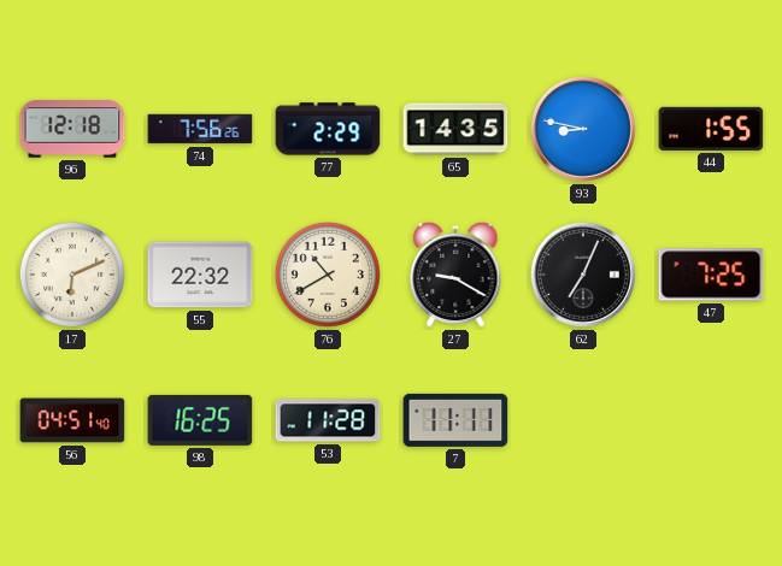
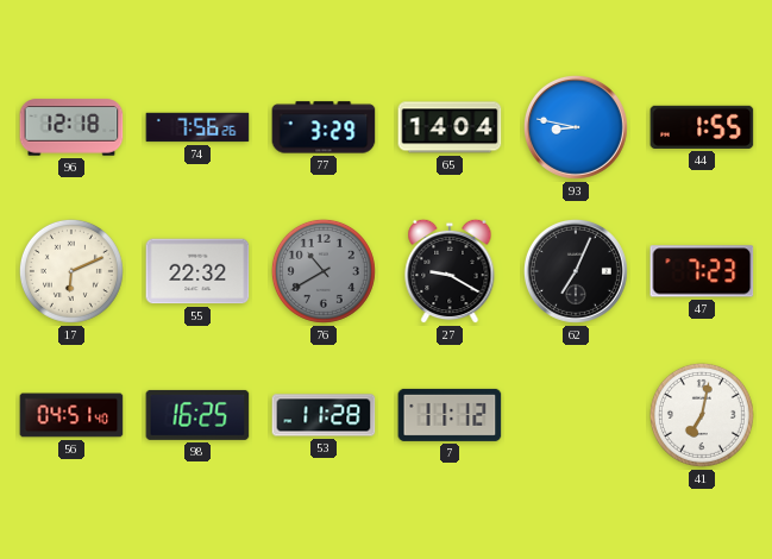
77: 2:29 -> 3:29 (324, 127)
65: 14:35 -> 14:04 (450, 127)
76 dial: cream -> grey (324, 271)
47: 7:25 -> 7:23 (702, 271)
7: 11:11 -> 11:12 (450, 415)
41: none -> 7:02 (702, 415)
